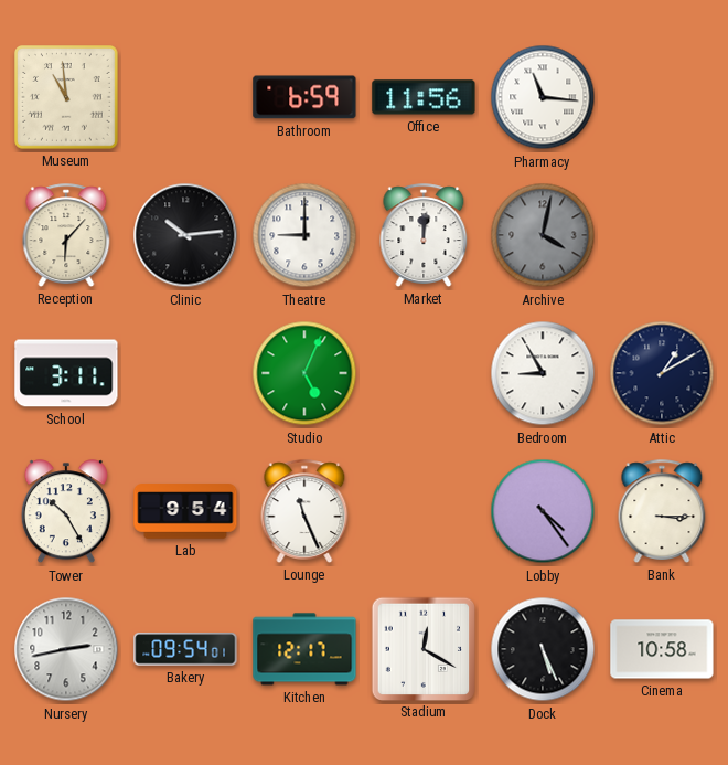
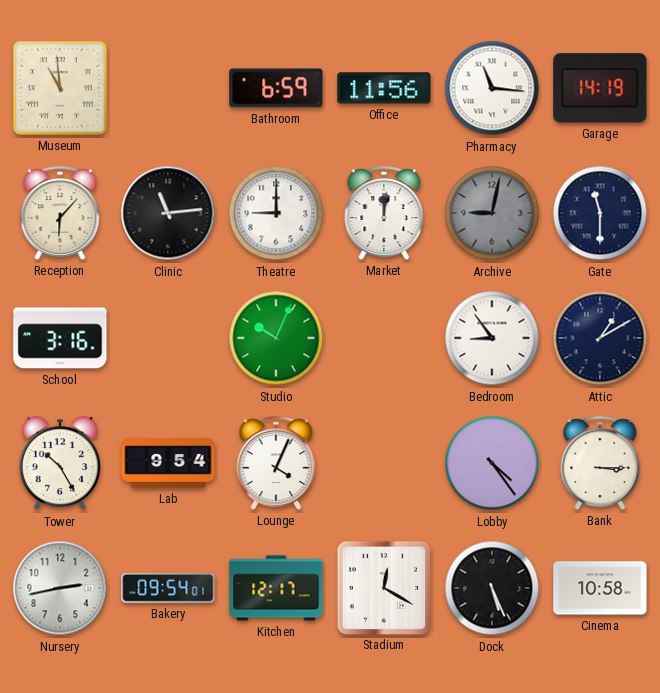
Garage: none -> 14:19 (600, 88)
Clinic: 10:14 -> 11:14 (168, 213)
Archive: 4:02 -> 9:02 (492, 213)
Gate: none -> 11:30 (600, 213)
School: 3:11 -> 3:16 (60, 338)
Studio: 5:04 -> 10:04 (276, 338)
Bedroom: 8:55 -> 8:54 (492, 338)
Lounge: 11:26 -> 4:04 (276, 463)
